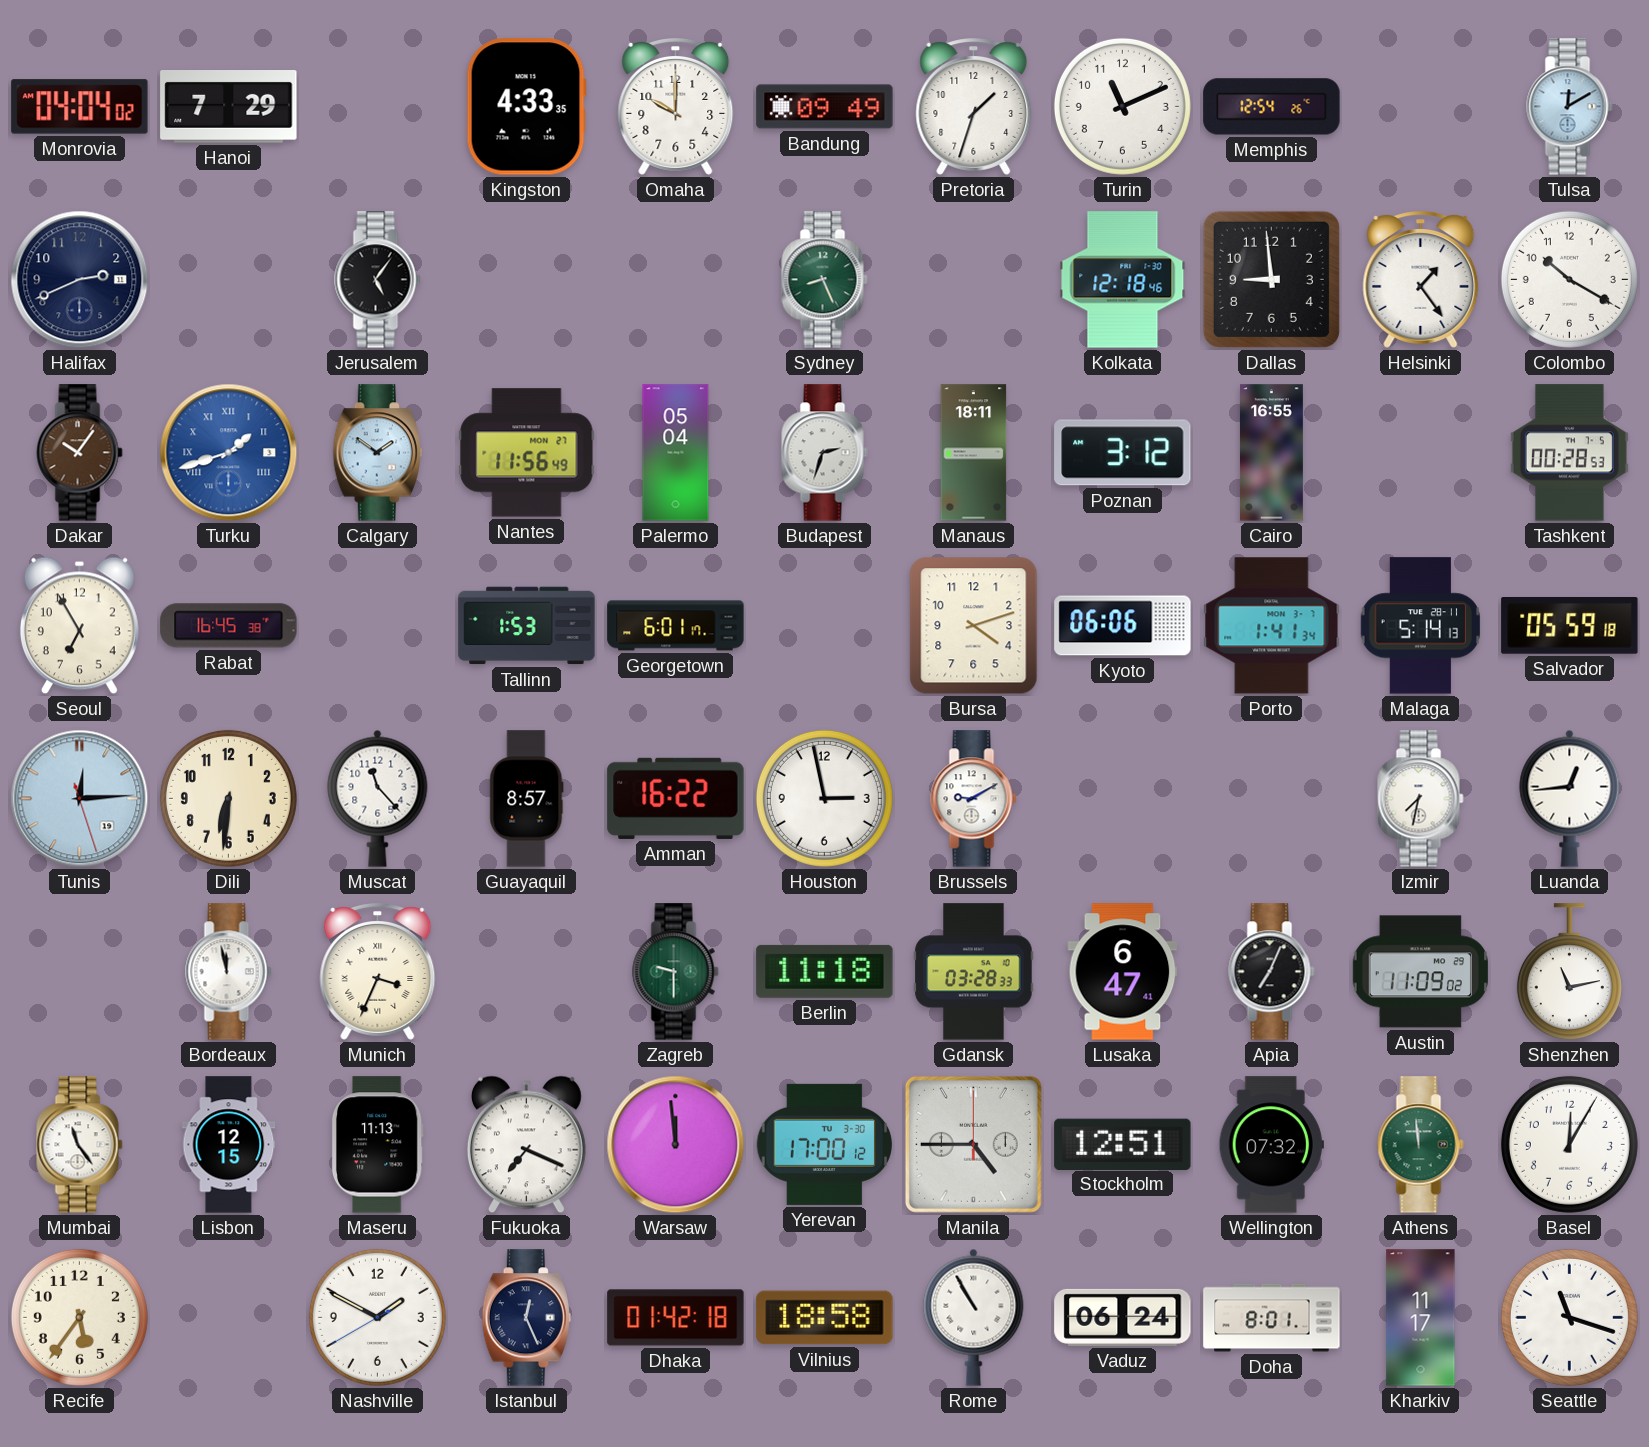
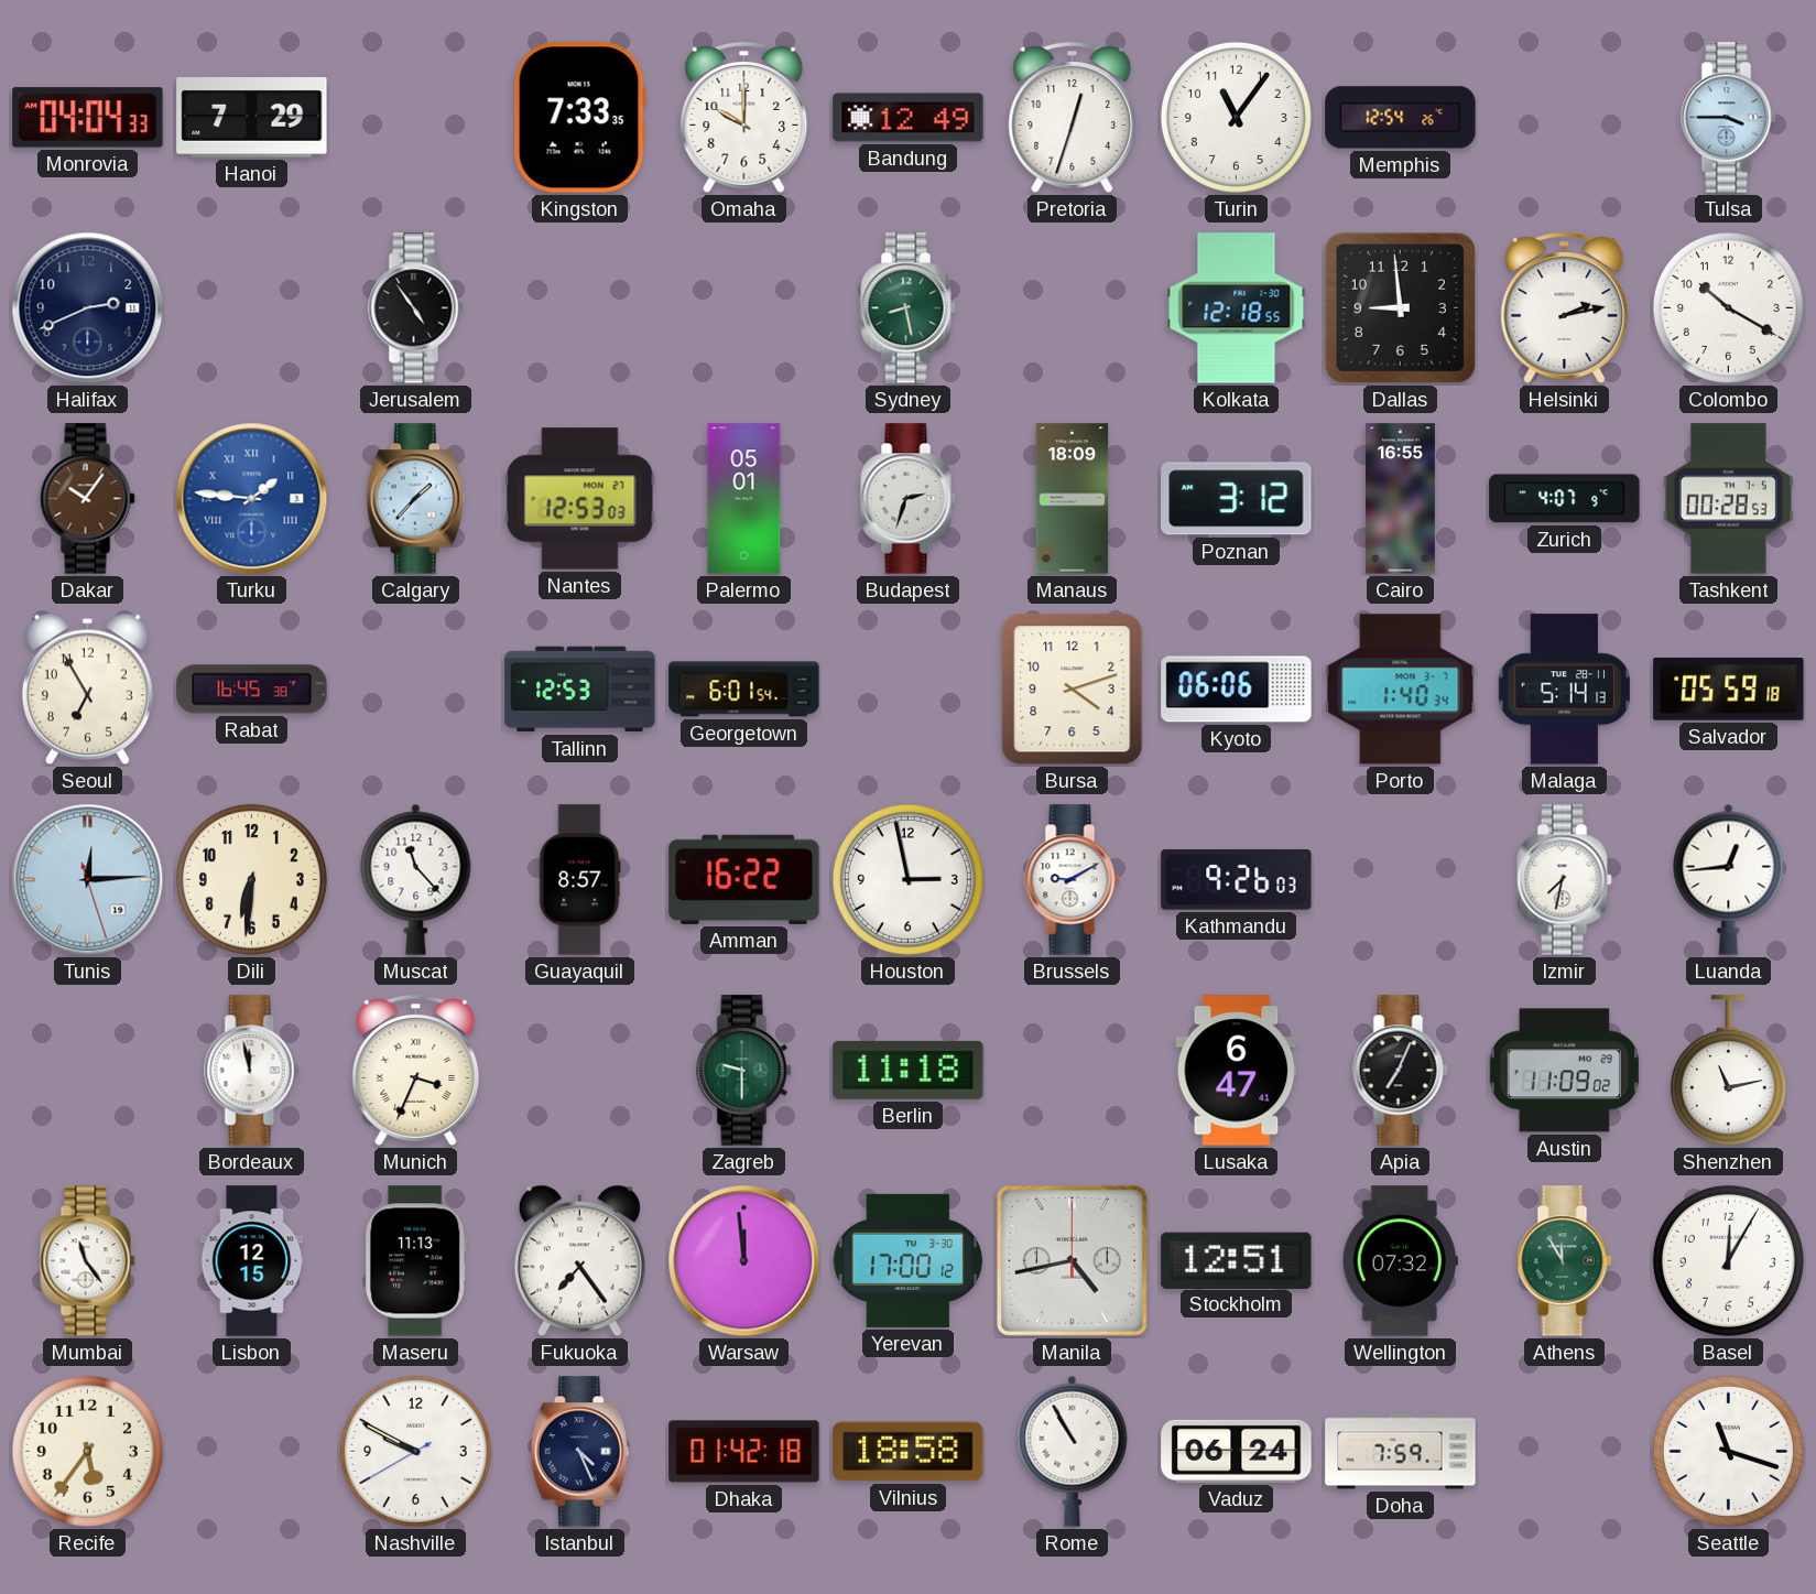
Monrovia: 04:04:02 -> 04:04:33 (88, 118)
Kingston: 4:33 -> 7:33 (579, 118)
Bandung: 09:49 -> 12:49 (909, 118)
Pretoria: 1:33 -> 12:33 (1073, 118)
Turin: 11:11 -> 11:06 (1236, 117)
Tulsa: 12:10 -> 3:45 (1729, 118)
Jerusalem: 5:06 -> 4:54 (416, 308)
Sydney: 8:26 -> 8:28 (909, 308)
Kolkata: 12:18:46 -> 12:18:55 (1237, 308)
Helsinki: 1:24 -> 2:13 (1565, 308)
Turku: 1:42 -> 1:46 (252, 499)
Calgary: 1:51 -> 1:37 (415, 499)
Nantes: 11:56 -> 12:53 (580, 499)
Palermo: 05:04 -> 05:01 (744, 499)
Manaus: 18:11 -> 18:09 (1073, 499)
Zurich: none -> 4:07 (1565, 499)
Tallinn: 1:53 -> 12:53 (580, 690)
Georgetown: 6:01:17 -> 6:01:54 (744, 690)
Porto: 1:41 -> 1:40 (1401, 690)
Kathmandu: none -> 9:26 (1237, 880)
Gdansk: 03:28 -> none (974, 972)
Fukuoka: 7:19 -> 7:24 (579, 1261)
Manila: 4:45 -> 4:43 (1072, 1260)
Athens: 11:59 -> 11:55 (1565, 1261)
Nashville: 1:49 -> 9:49 (415, 1451)
Istanbul: 12:26 -> 4:26 (579, 1452)
Doha: 8:01 -> 7:59 (1401, 1452)
Kharkiv: 11:17 -> none (1421, 1318)
